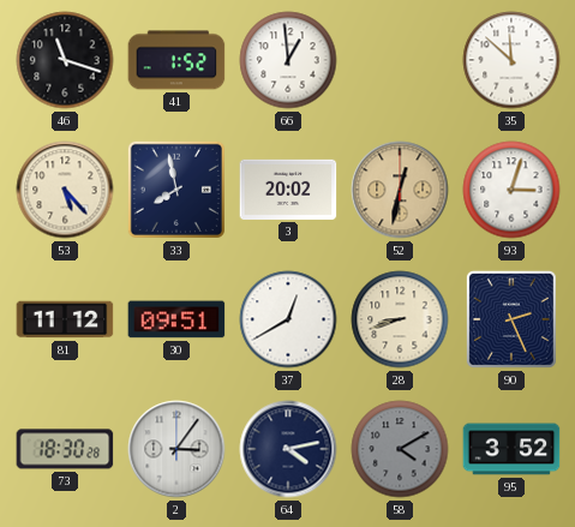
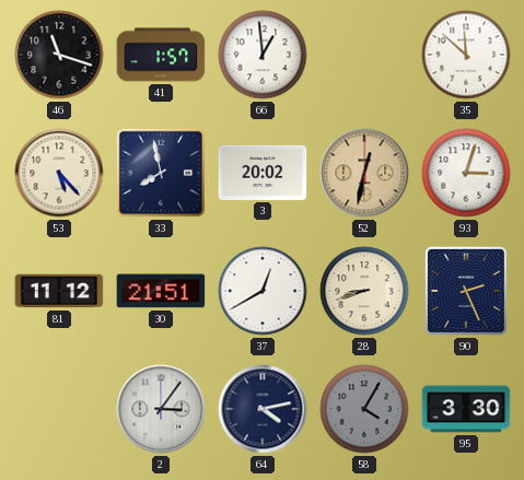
41: 1:52 -> 1:57 (161, 55)
30: 09:51 -> 21:51 (161, 291)
73: 18:30 -> none (65, 449)
58: 4:10 -> 4:05 (364, 409)
95: 3:52 -> 3:30 (466, 409)
